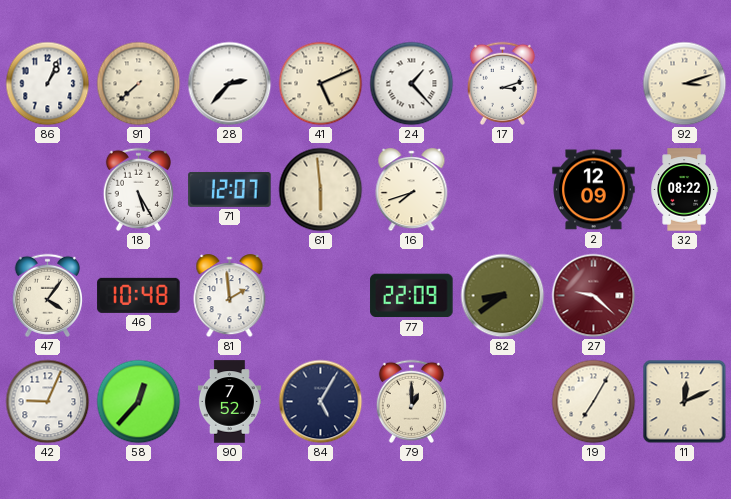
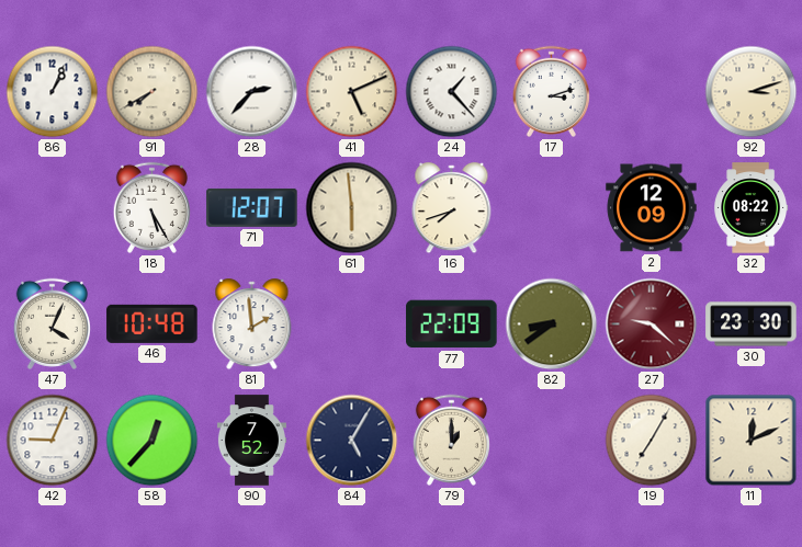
91: 7:38 -> 7:40 (153, 92)
47: 4:06 -> 4:04 (52, 323)
30: none -> 23:30 (752, 324)
